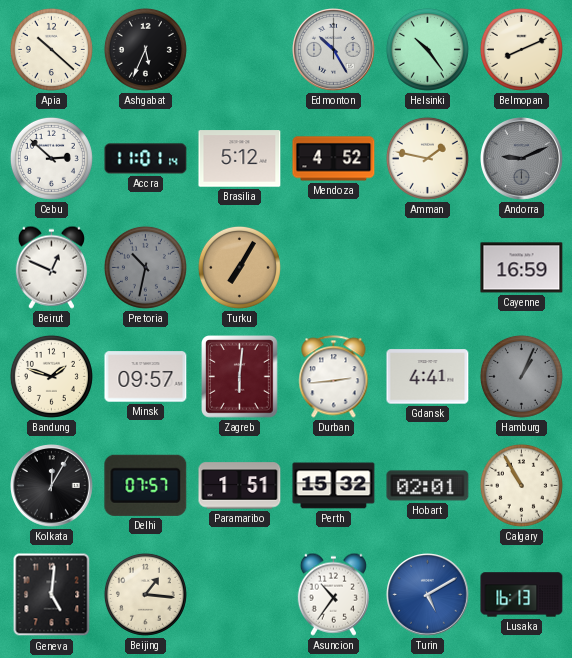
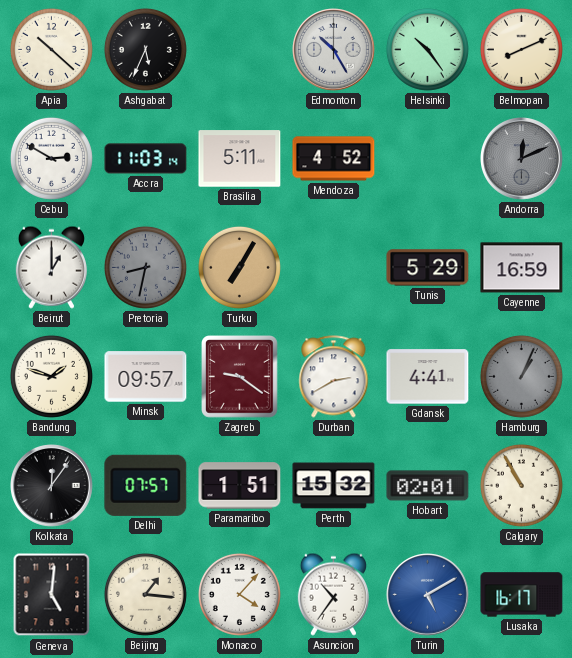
Cebu: 2:52 -> 2:50 (51, 158)
Accra: 11:01 -> 11:03 (146, 159)
Brasilia: 5:12 -> 5:11 (240, 159)
Amman: 1:47 -> none (427, 158)
Andorra: 9:11 -> 12:11 (522, 159)
Beirut: 12:49 -> 1:00 (51, 267)
Pretoria: 10:32 -> 8:32 (145, 267)
Tunis: none -> 5:29 (428, 268)
Zagreb: 6:01 -> 9:21 (240, 377)
Durban: 2:44 -> 2:40 (334, 377)
Kolkata: 12:05 -> 12:06 (52, 486)
Monaco: none -> 4:07 (239, 594)
Lusaka: 16:13 -> 16:17 (522, 595)
